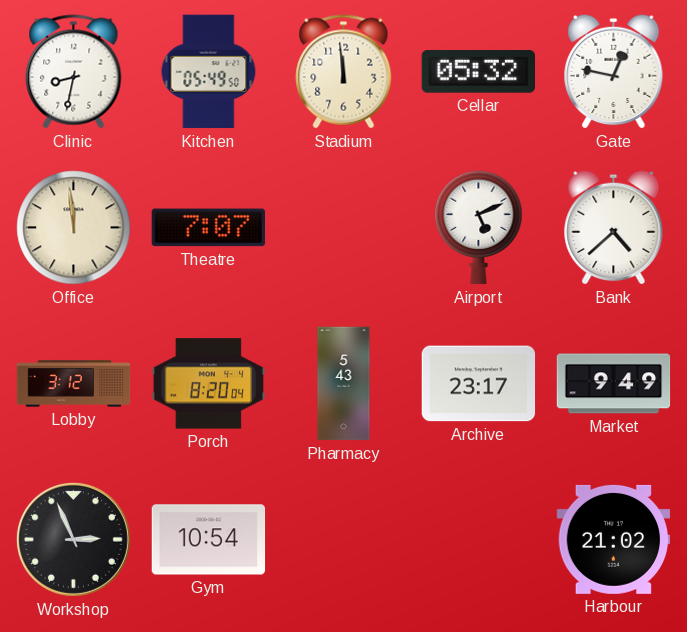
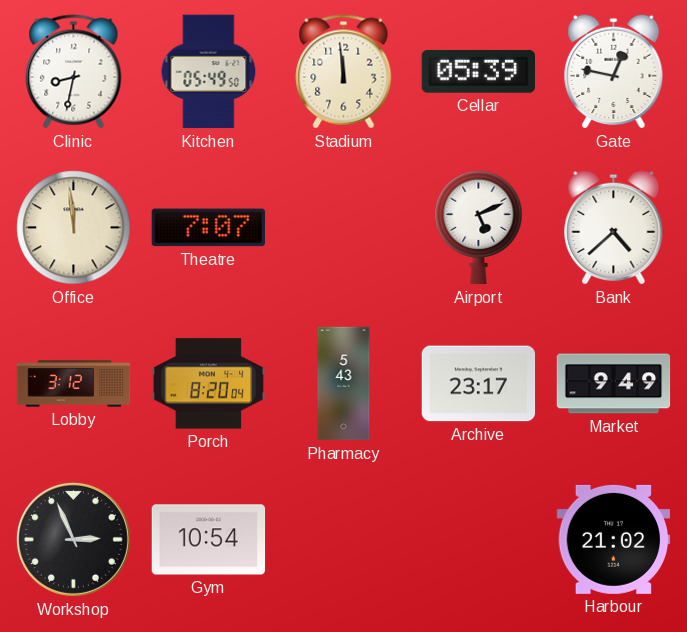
Cellar: 05:32 -> 05:39 (478, 72)
